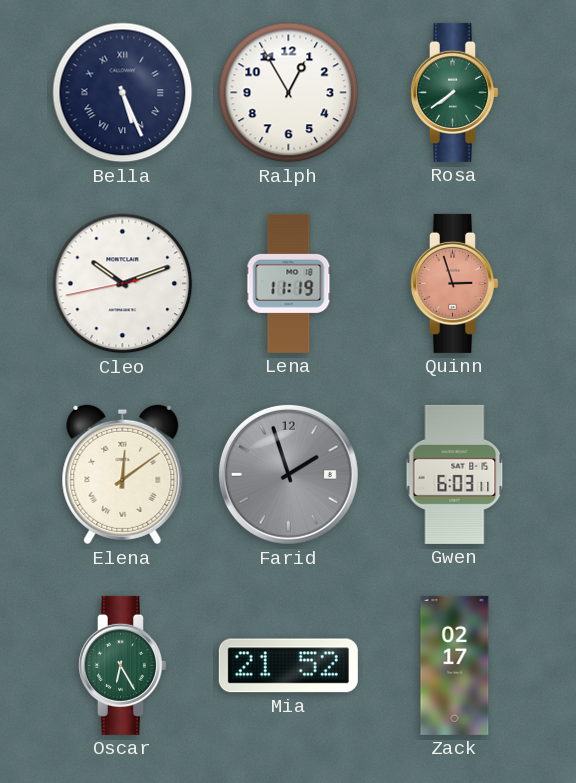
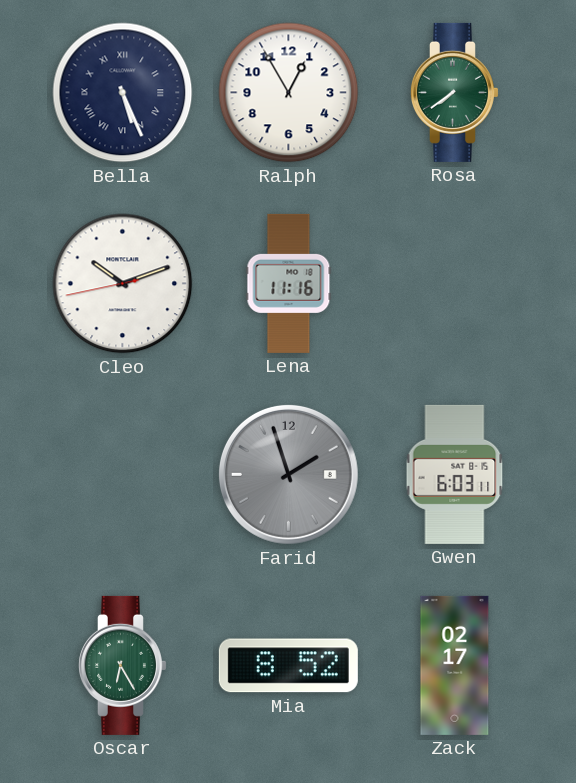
Lena: 11:19 -> 11:16 (289, 283)
Quinn: 2:57 -> none (454, 283)
Elena: 12:09 -> none (123, 475)
Mia: 21:52 -> 8:52 (288, 666)
